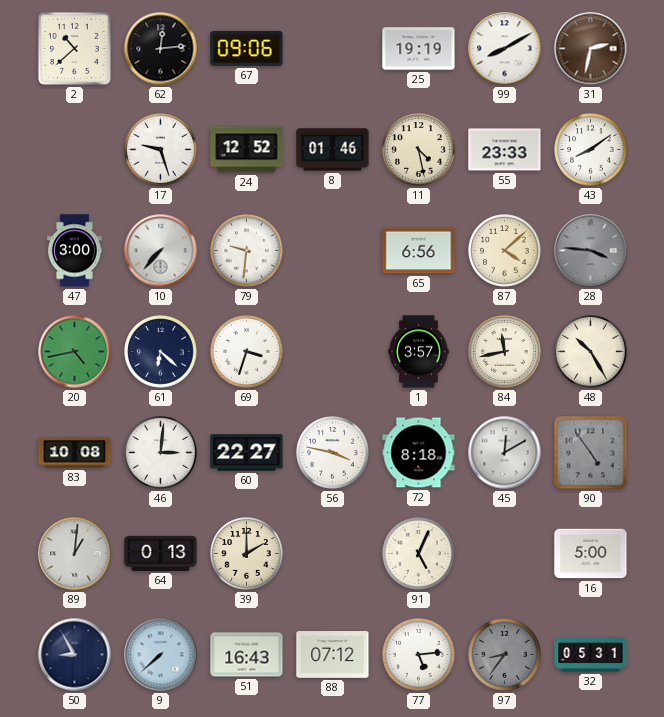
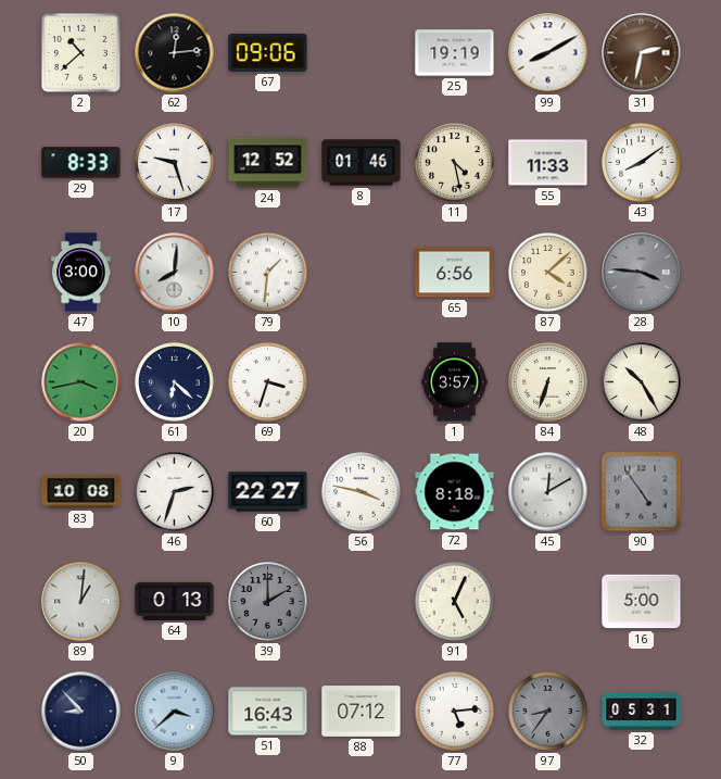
29: none -> 8:33 (81, 163)
55: 23:33 -> 11:33 (548, 163)
10: 7:37 -> 8:01 (175, 273)
79: 9:31 -> 1:31 (268, 273)
20: 4:43 -> 3:43 (81, 382)
84: 11:43 -> 6:33 (548, 382)
46: 3:01 -> 2:33 (175, 492)
39 dial: cream -> grey (268, 602)
50: 8:55 -> 8:53 (81, 712)
9: 7:38 -> 3:38 (175, 712)
